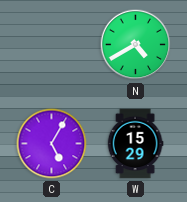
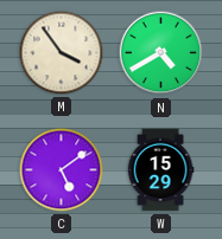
M: none -> 3:54 (62, 53)
C: 5:05 -> 5:09 (62, 170)
